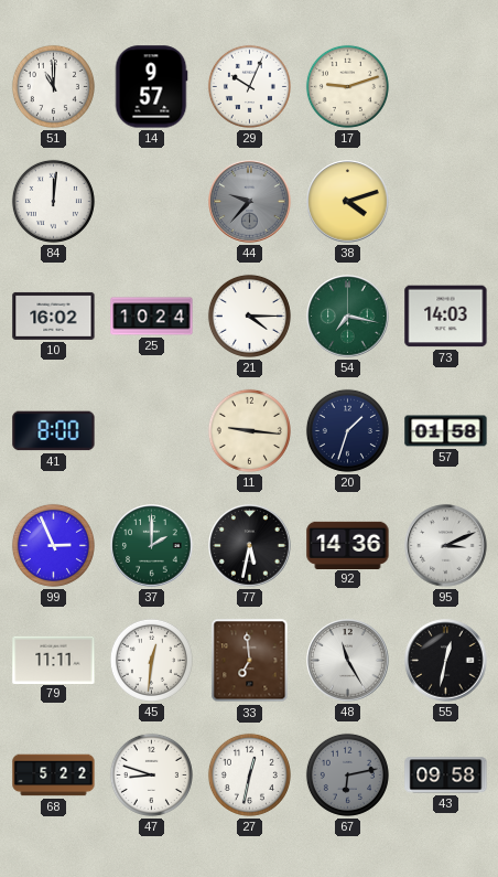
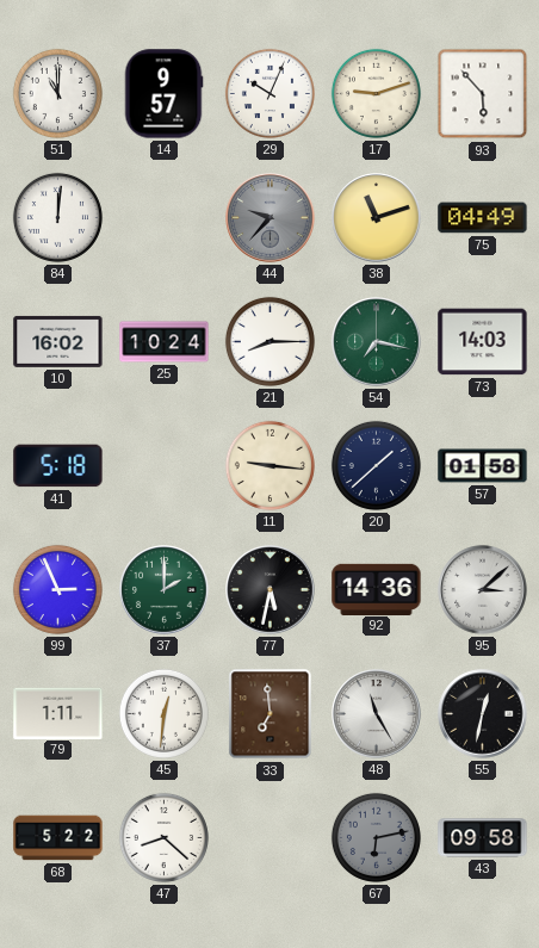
93: none -> 5:53 (483, 94)
38: 4:12 -> 11:12 (377, 218)
75: none -> 04:49 (483, 218)
21: 4:15 -> 8:15 (269, 341)
41: 8:00 -> 5:18 (58, 466)
20: 1:33 -> 1:38 (376, 465)
95: 3:11 -> 3:08 (483, 590)
79: 11:11 -> 1:11 (58, 713)
47: 8:48 -> 8:22 (163, 837)
27: 12:32 -> none (249, 774)
